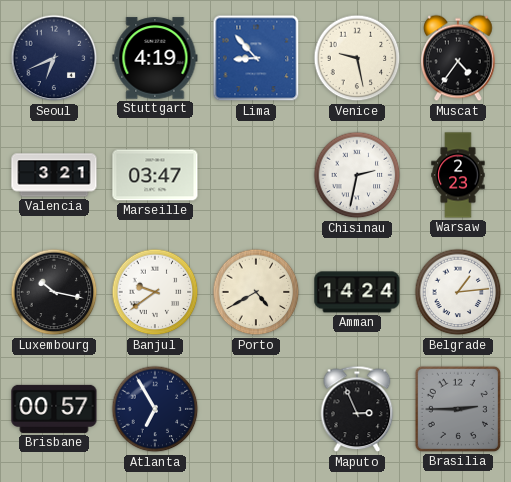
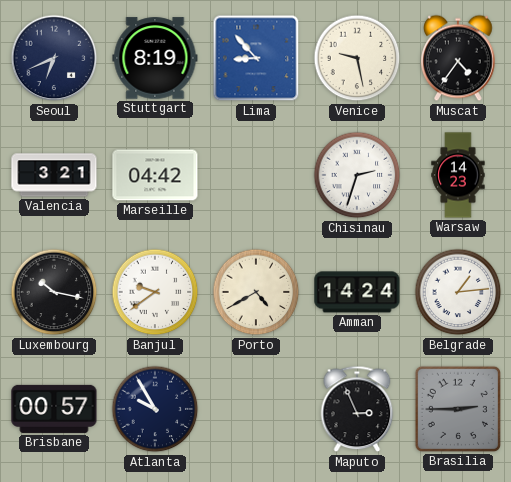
Stuttgart: 4:19 -> 8:19 (155, 58)
Marseille: 03:47 -> 04:42 (155, 175)
Chisinau: 2:32 -> 2:33 (357, 175)
Warsaw: 2:23 -> 14:23 (458, 175)
Atlanta: 6:55 -> 9:55 (155, 409)
